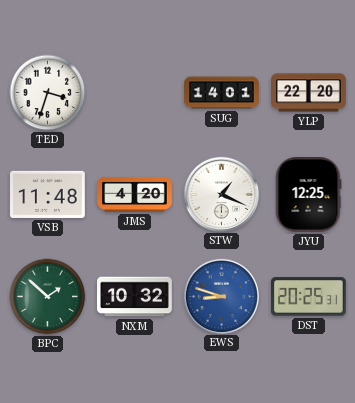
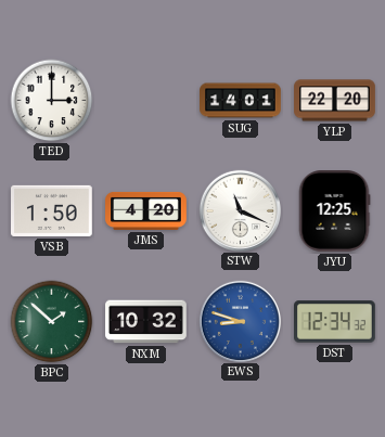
TED: 3:33 -> 3:00 (52, 101)
VSB: 11:48 -> 1:50 (52, 210)
STW: 1:19 -> 11:19 (240, 210)
DST: 20:25 -> 12:34 (335, 322)
